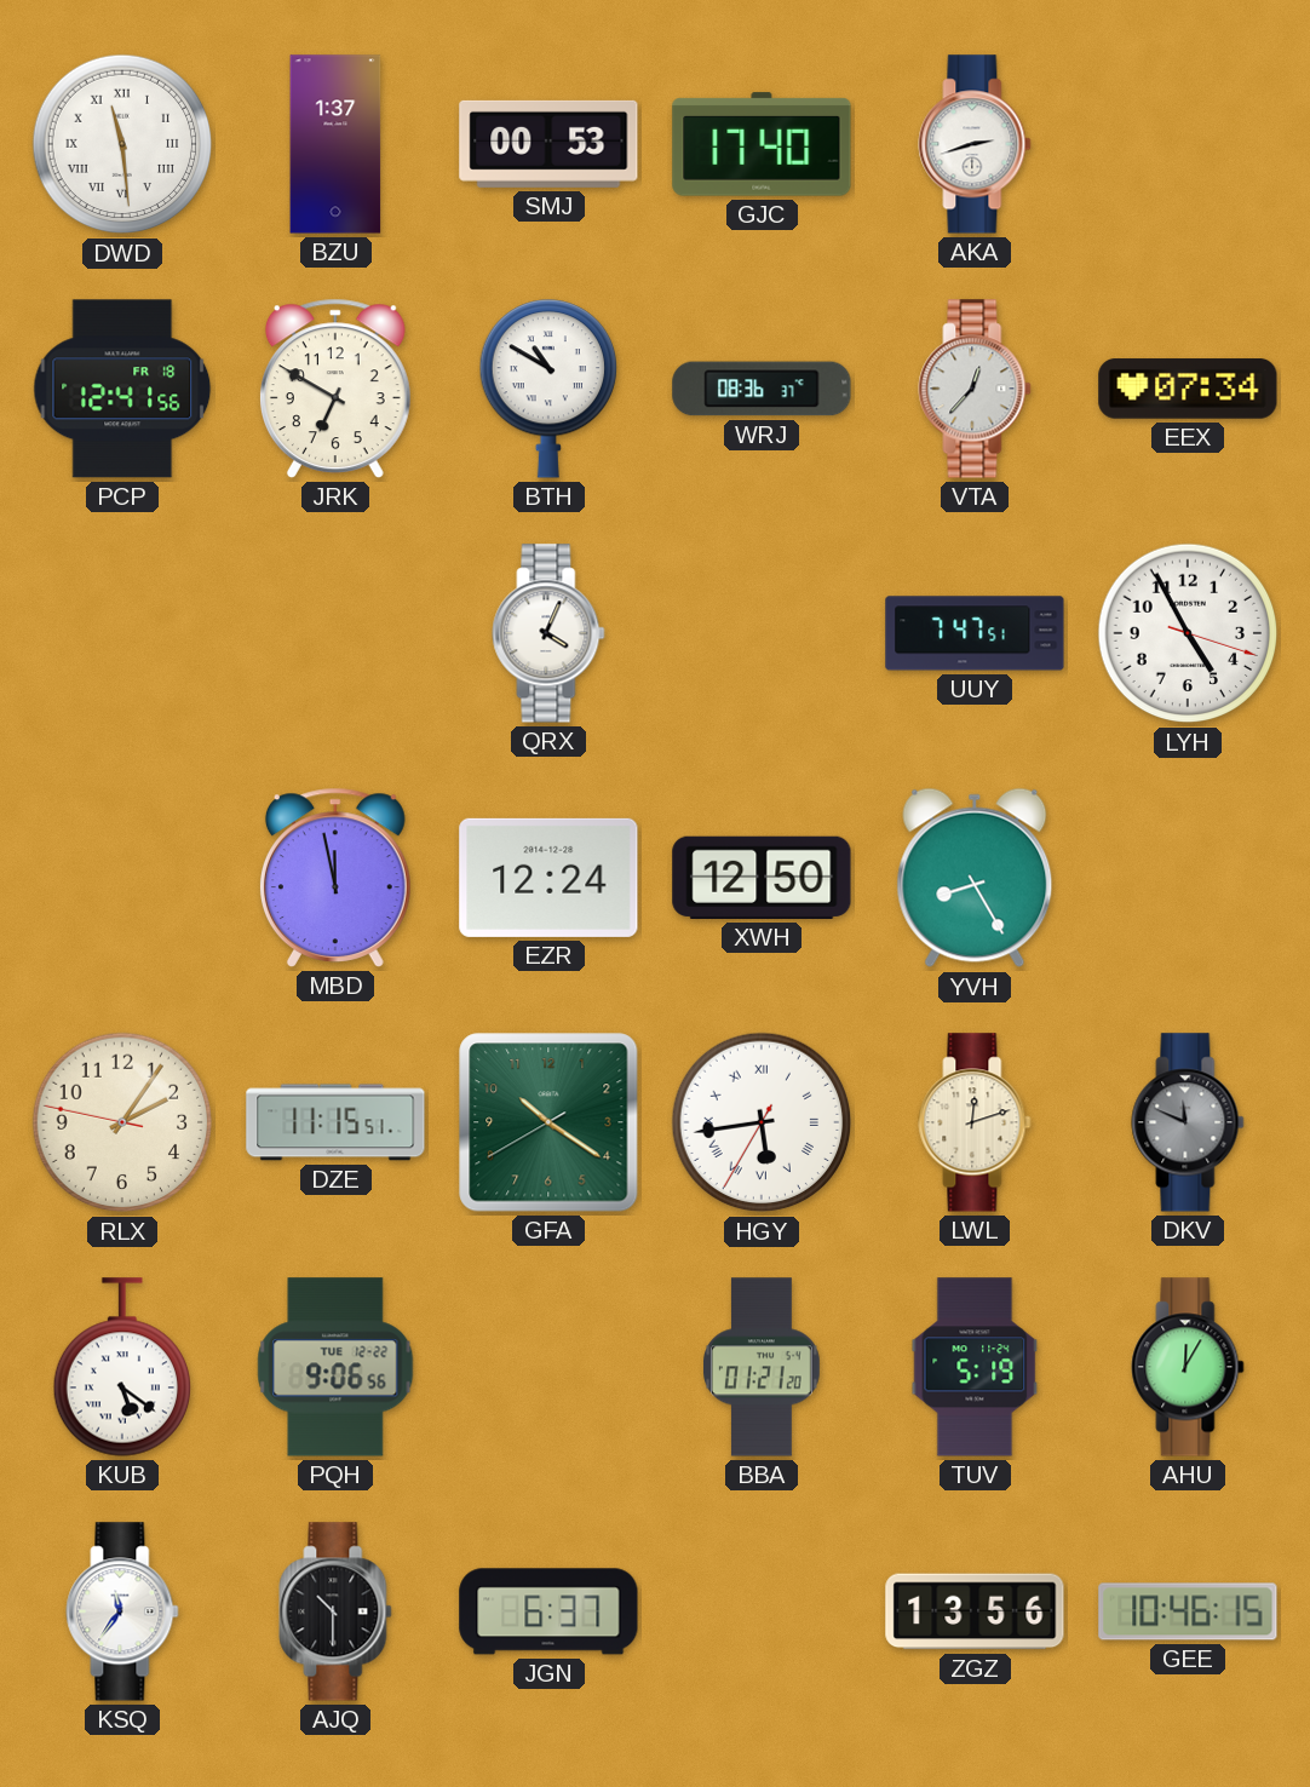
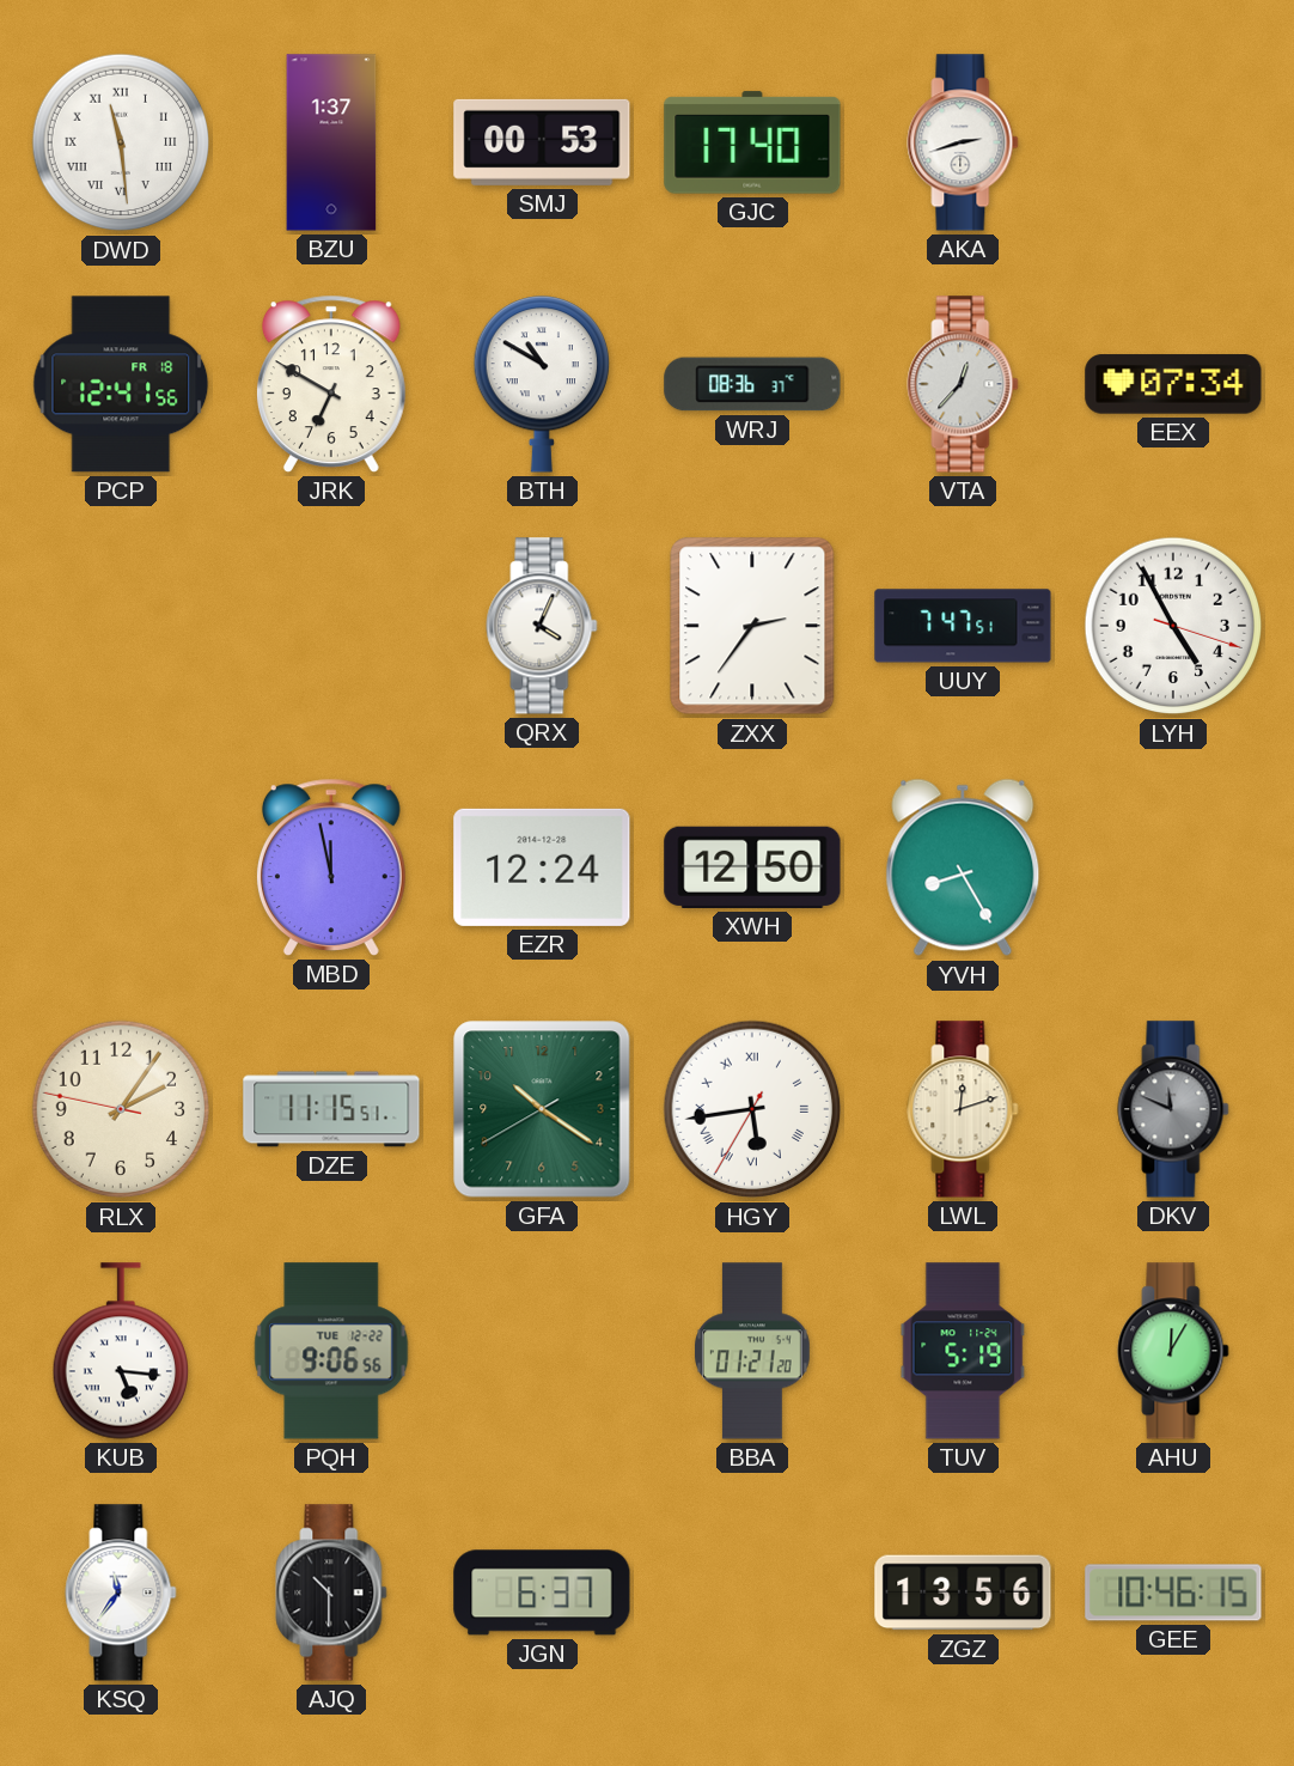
ZXX: none -> 2:36 (752, 626)
KUB: 5:21 -> 5:16 (120, 1351)
